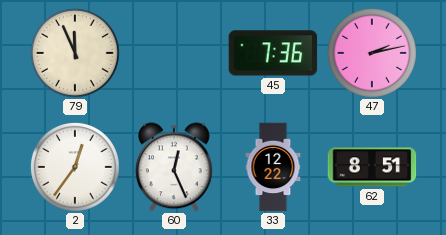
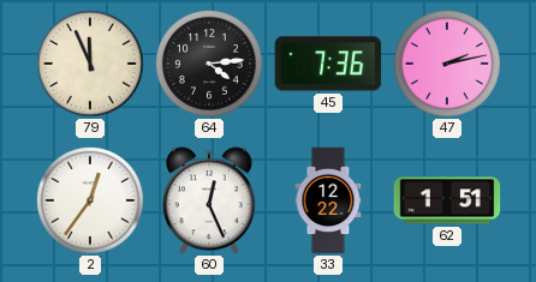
64: none -> 4:14 (209, 64)
62: 8:51 -> 1:51 (447, 200)
